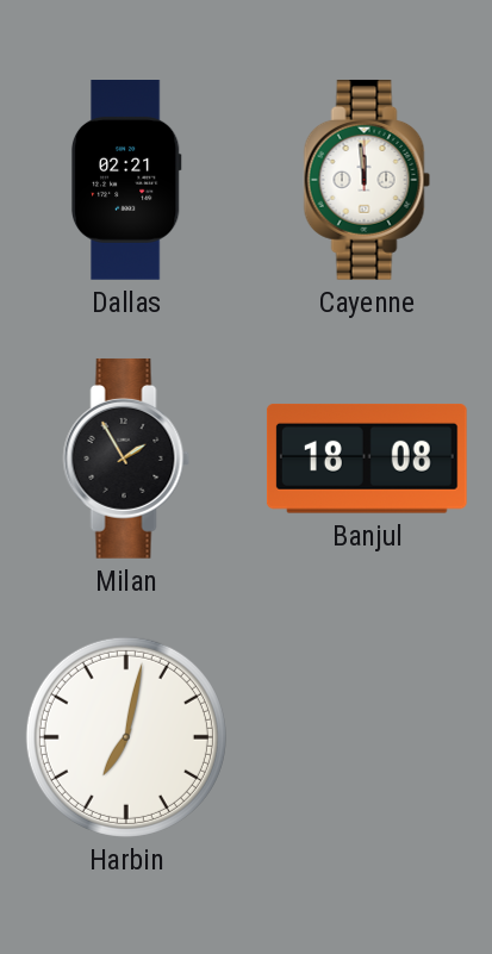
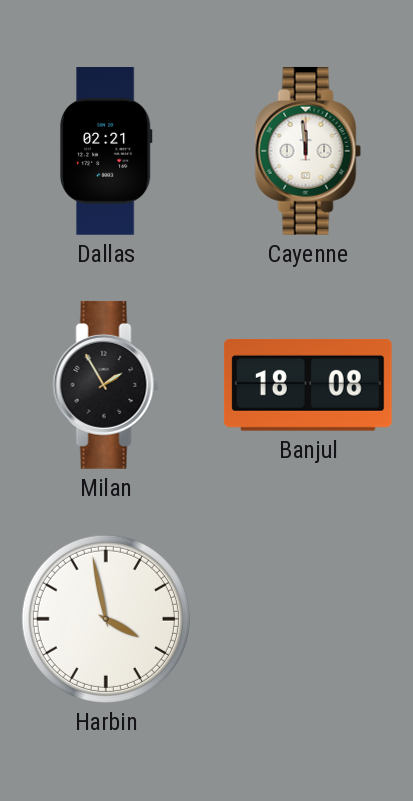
Harbin: 7:02 -> 3:58 (106, 619)
